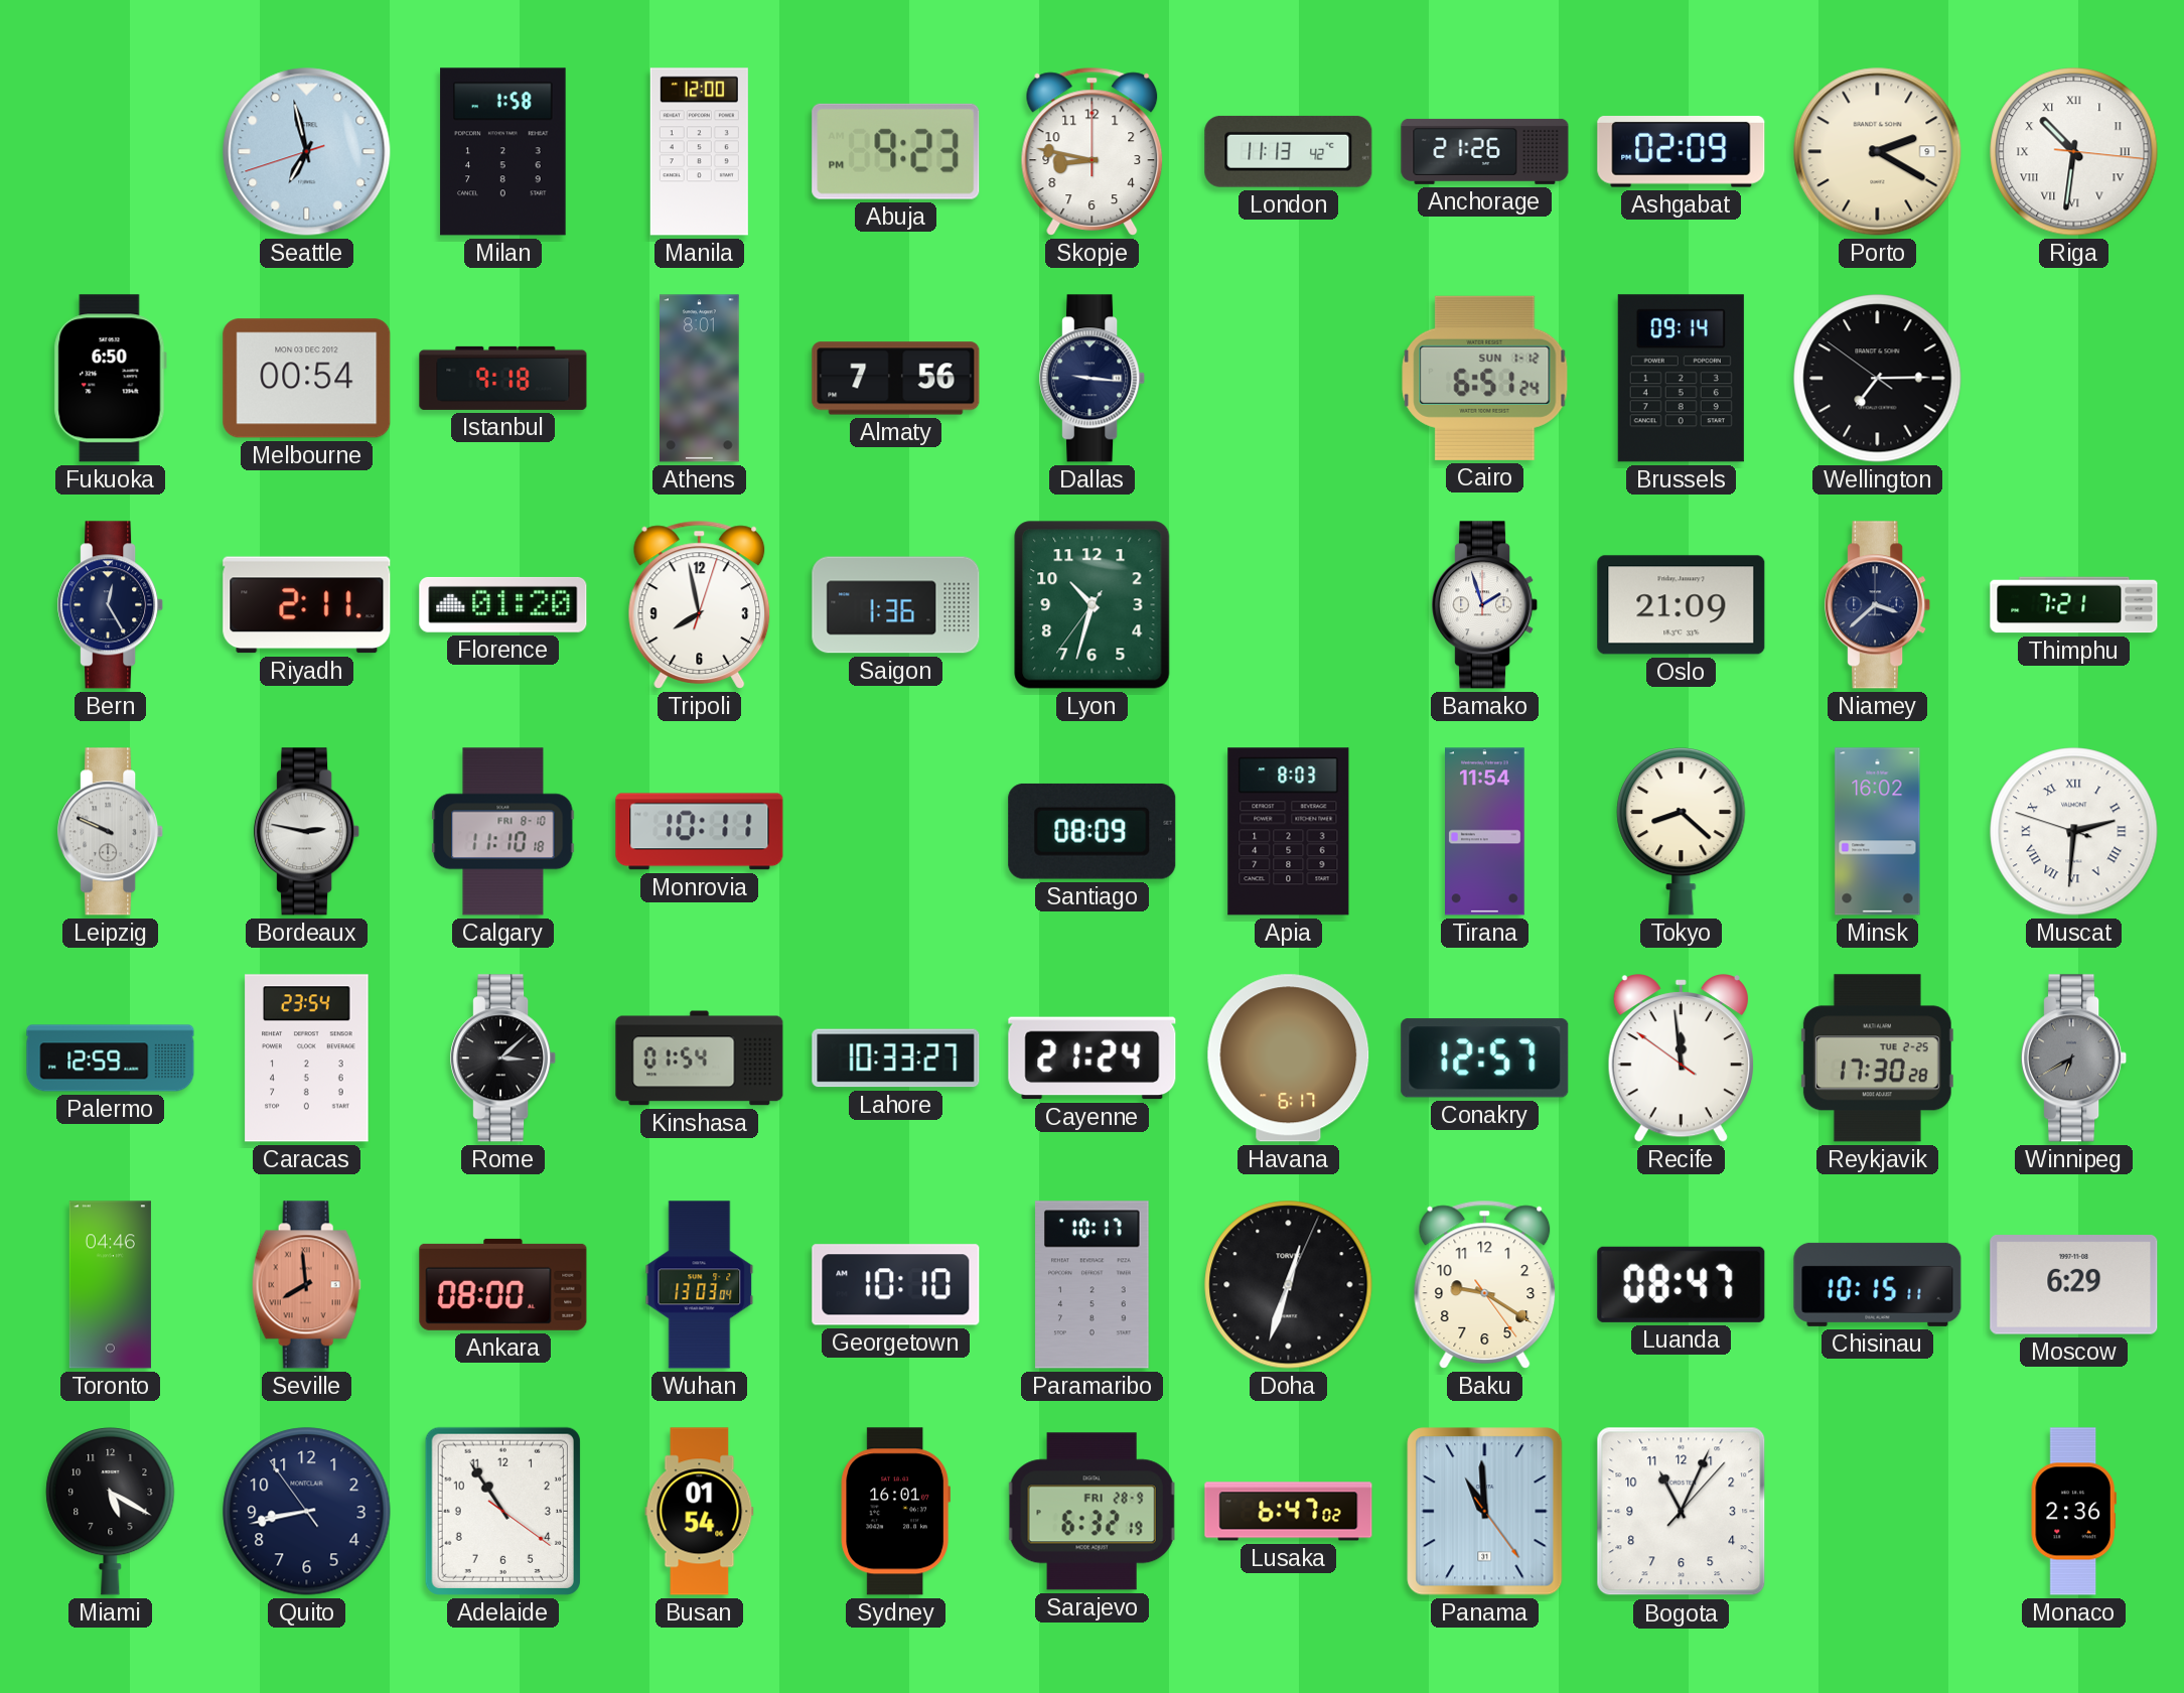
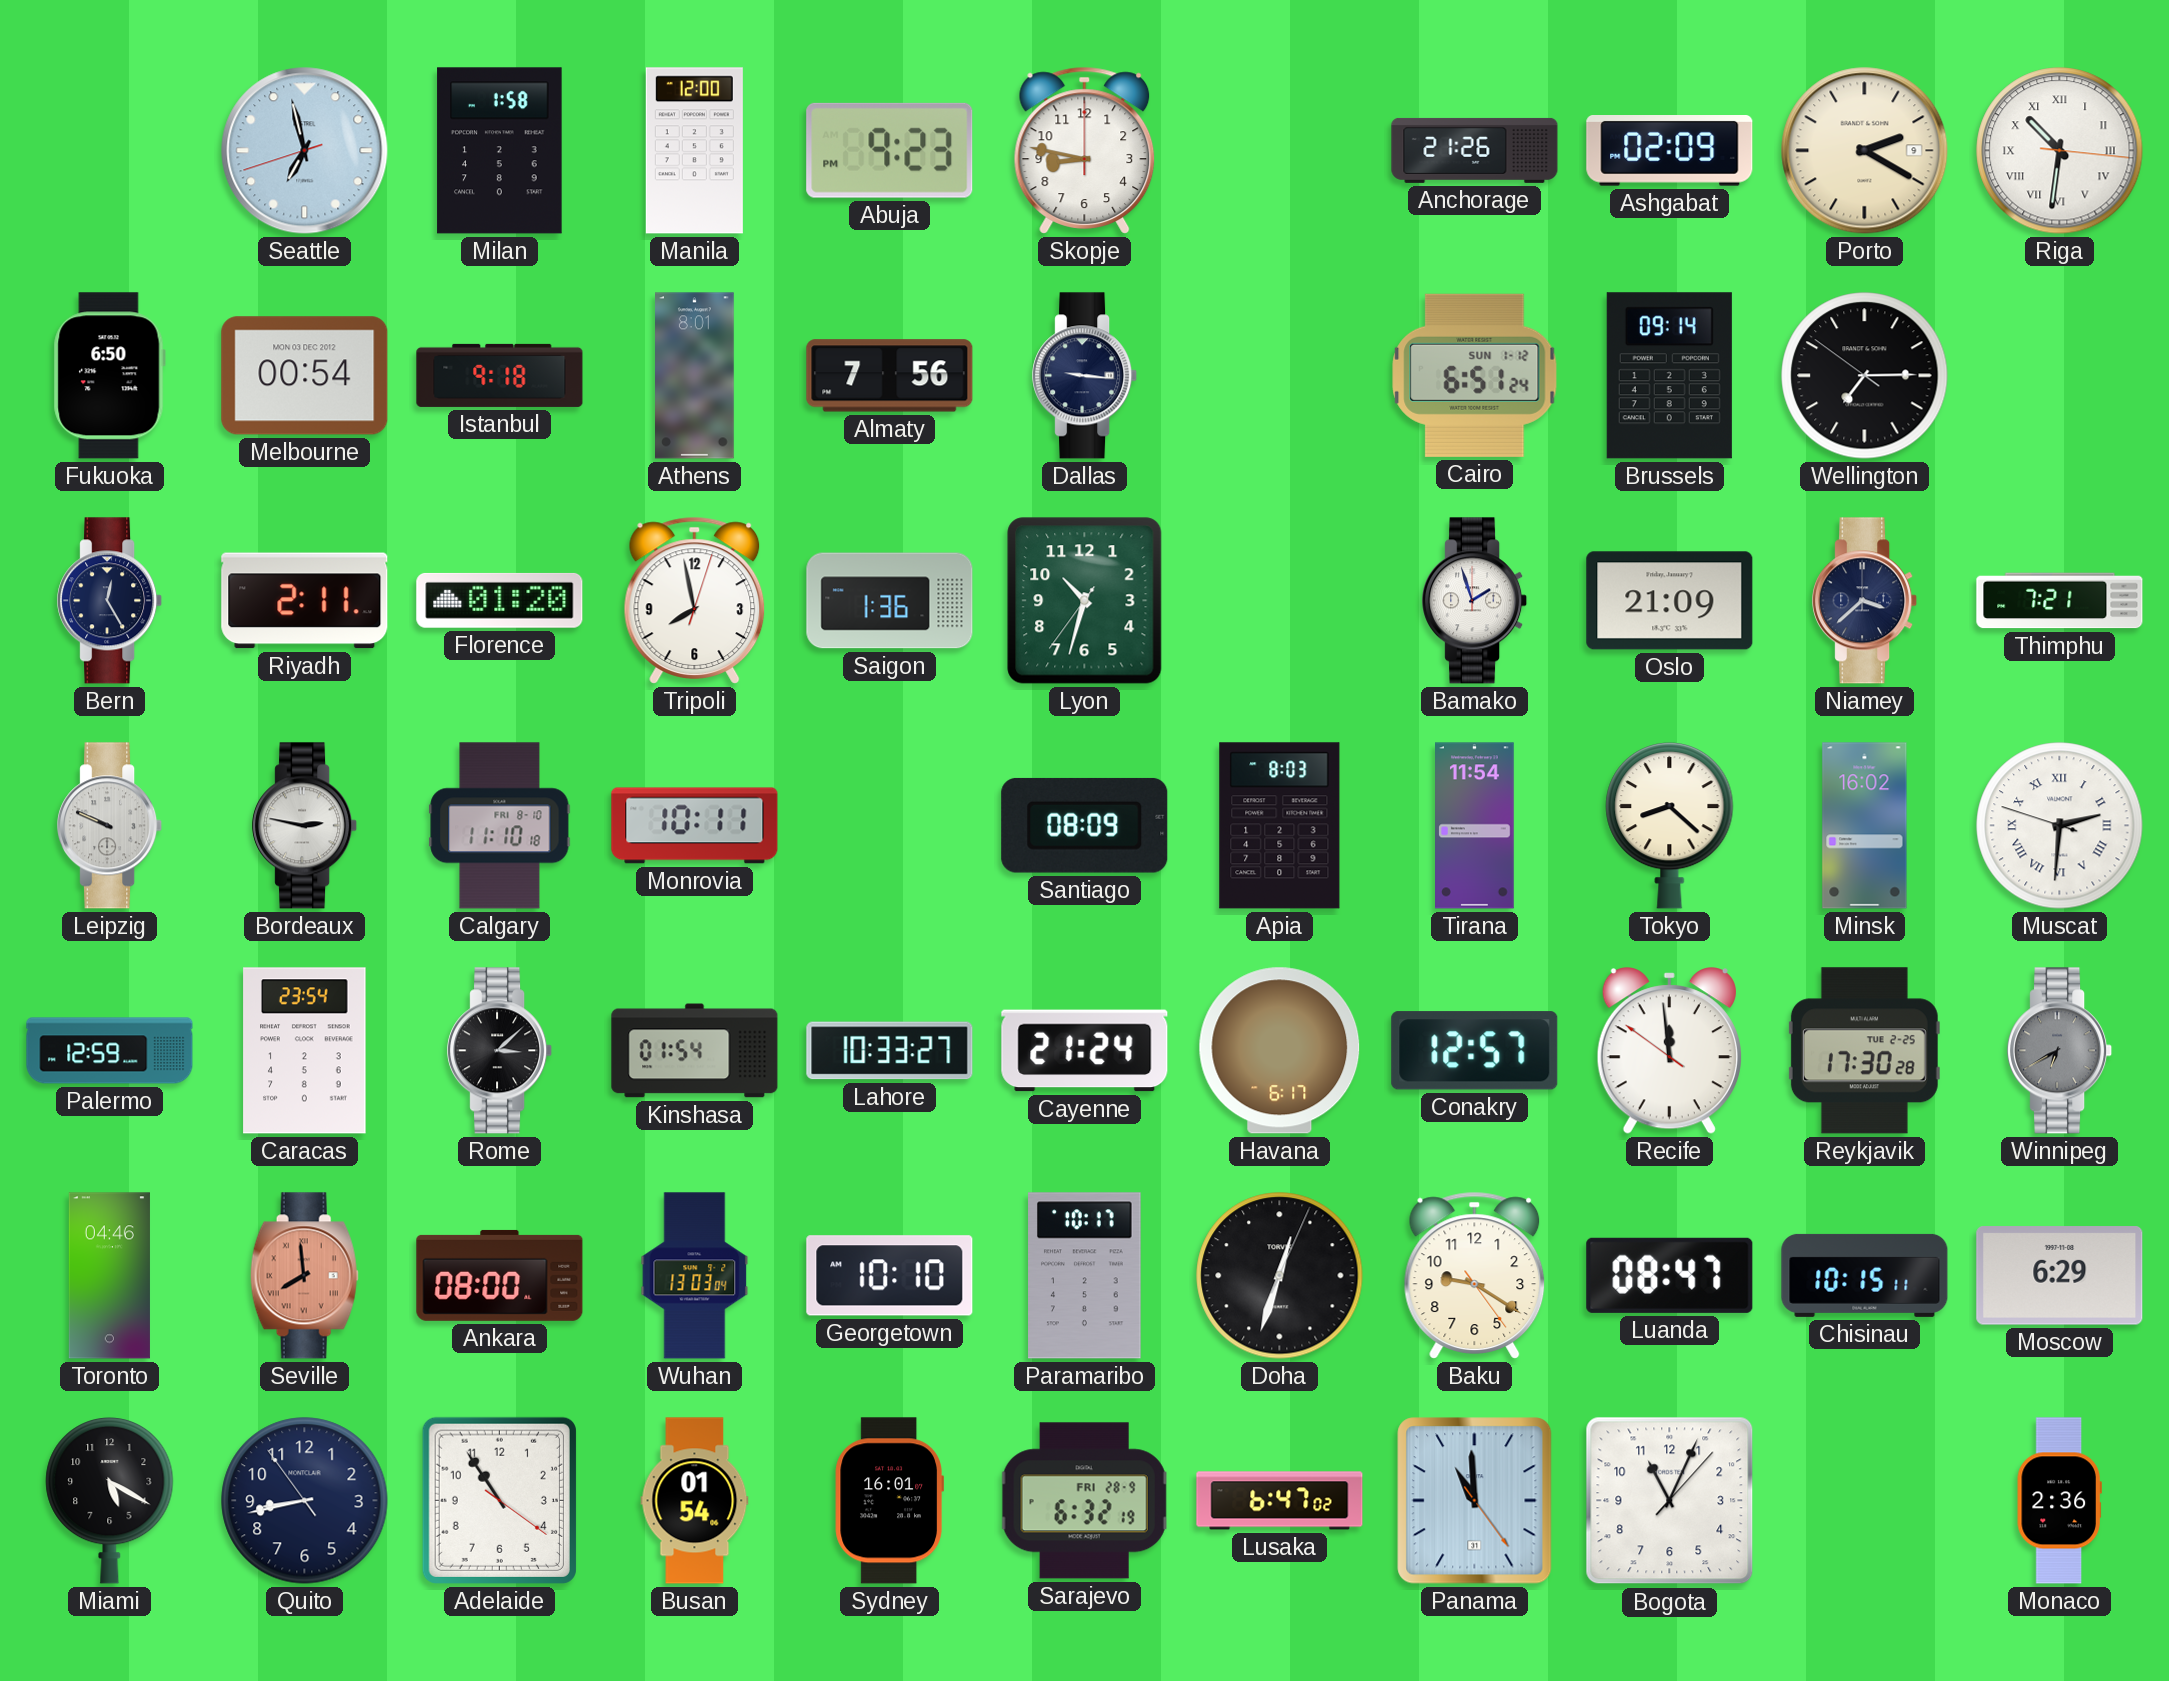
London: 11:13 -> none (1289, 151)
